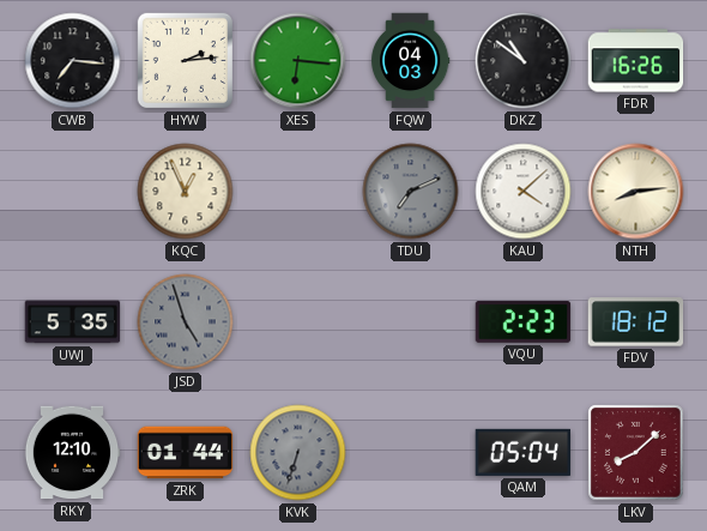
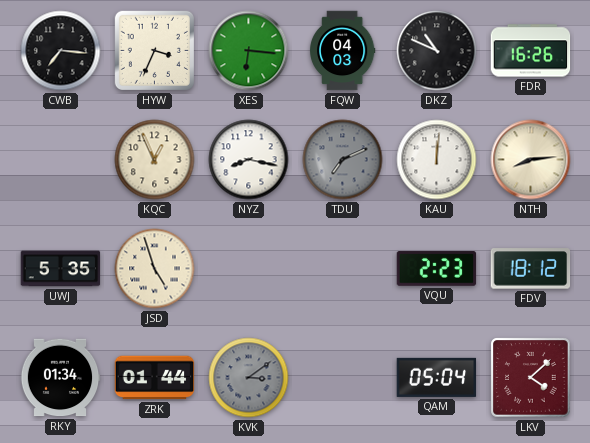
HYW: 2:14 -> 3:34 (154, 50)
DKZ: 10:51 -> 10:49 (437, 51)
NYZ: none -> 8:17 (249, 160)
KAU: 4:08 -> 12:01 (437, 160)
JSD dial: grey -> cream (155, 269)
RKY: 12:10 -> 01:34 (60, 378)
KVK: 6:33 -> 3:09 (249, 378)
LKV: 8:08 -> 4:08 (531, 378)
